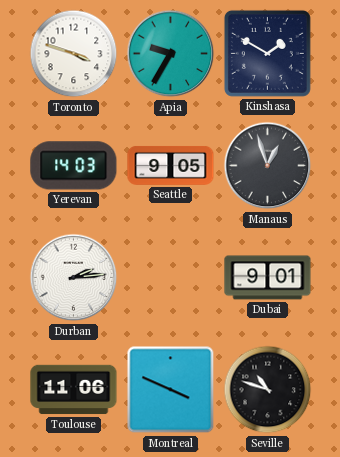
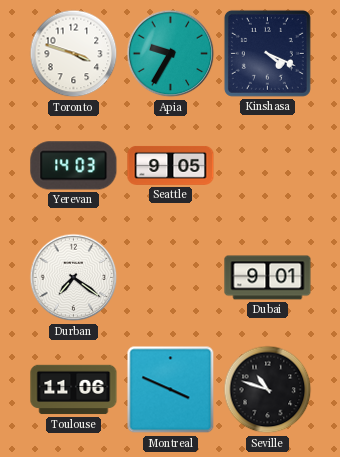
Kinshasa: 1:50 -> 4:19 (267, 53)
Manaus: 12:57 -> none (268, 166)
Durban: 2:14 -> 7:21 (74, 278)
